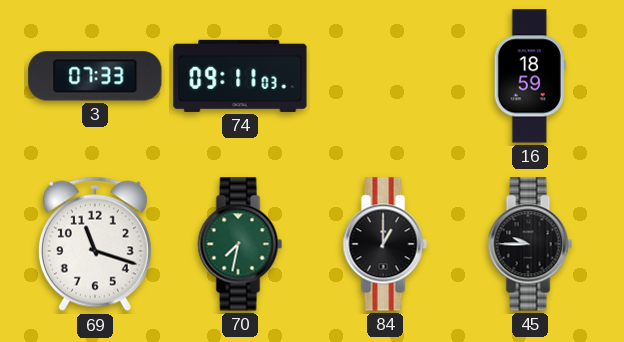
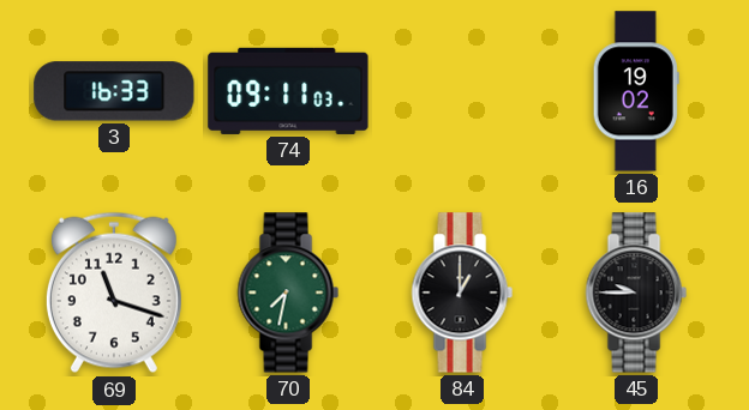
3: 07:33 -> 16:33 (114, 91)
16: 18:59 -> 19:02 (636, 91)
